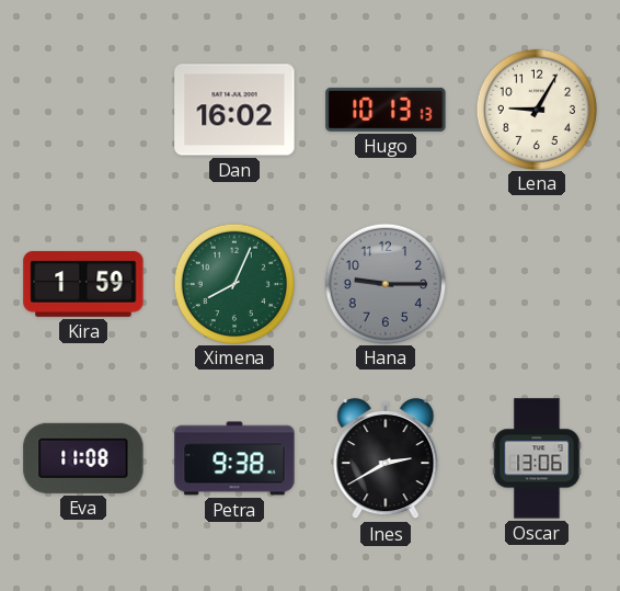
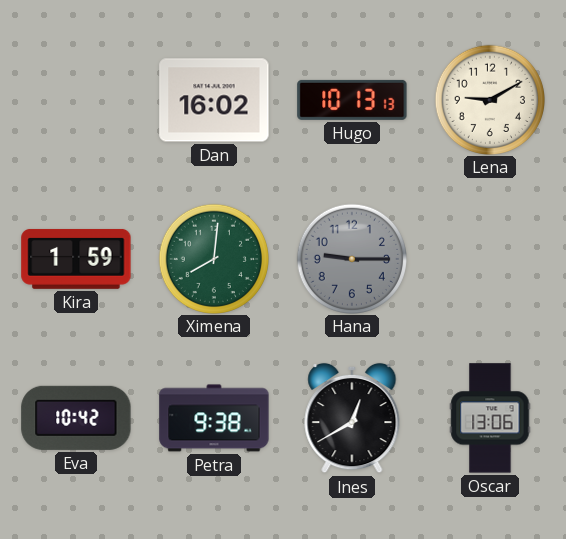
Lena: 9:05 -> 9:10 (489, 99)
Ximena: 8:04 -> 8:01 (213, 258)
Eva: 11:08 -> 10:42 (76, 418)
Ines: 2:40 -> 12:40 (352, 418)
